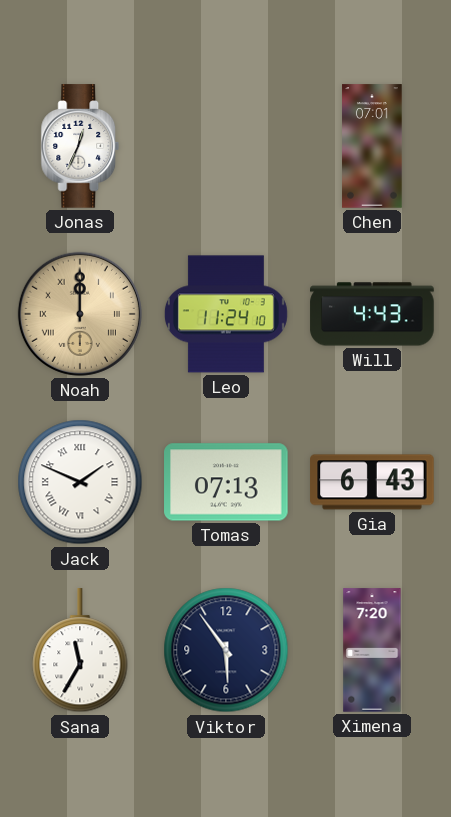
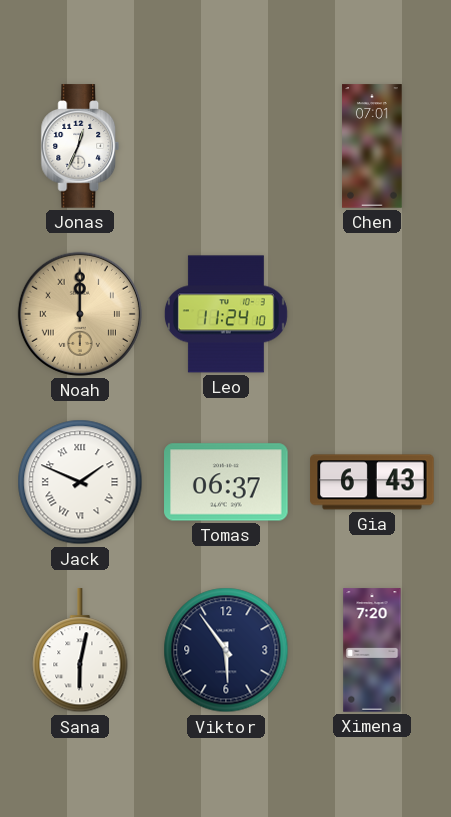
Will: 4:43 -> none (372, 314)
Tomas: 07:13 -> 06:37 (226, 482)
Sana: 11:35 -> 6:02 (80, 651)
